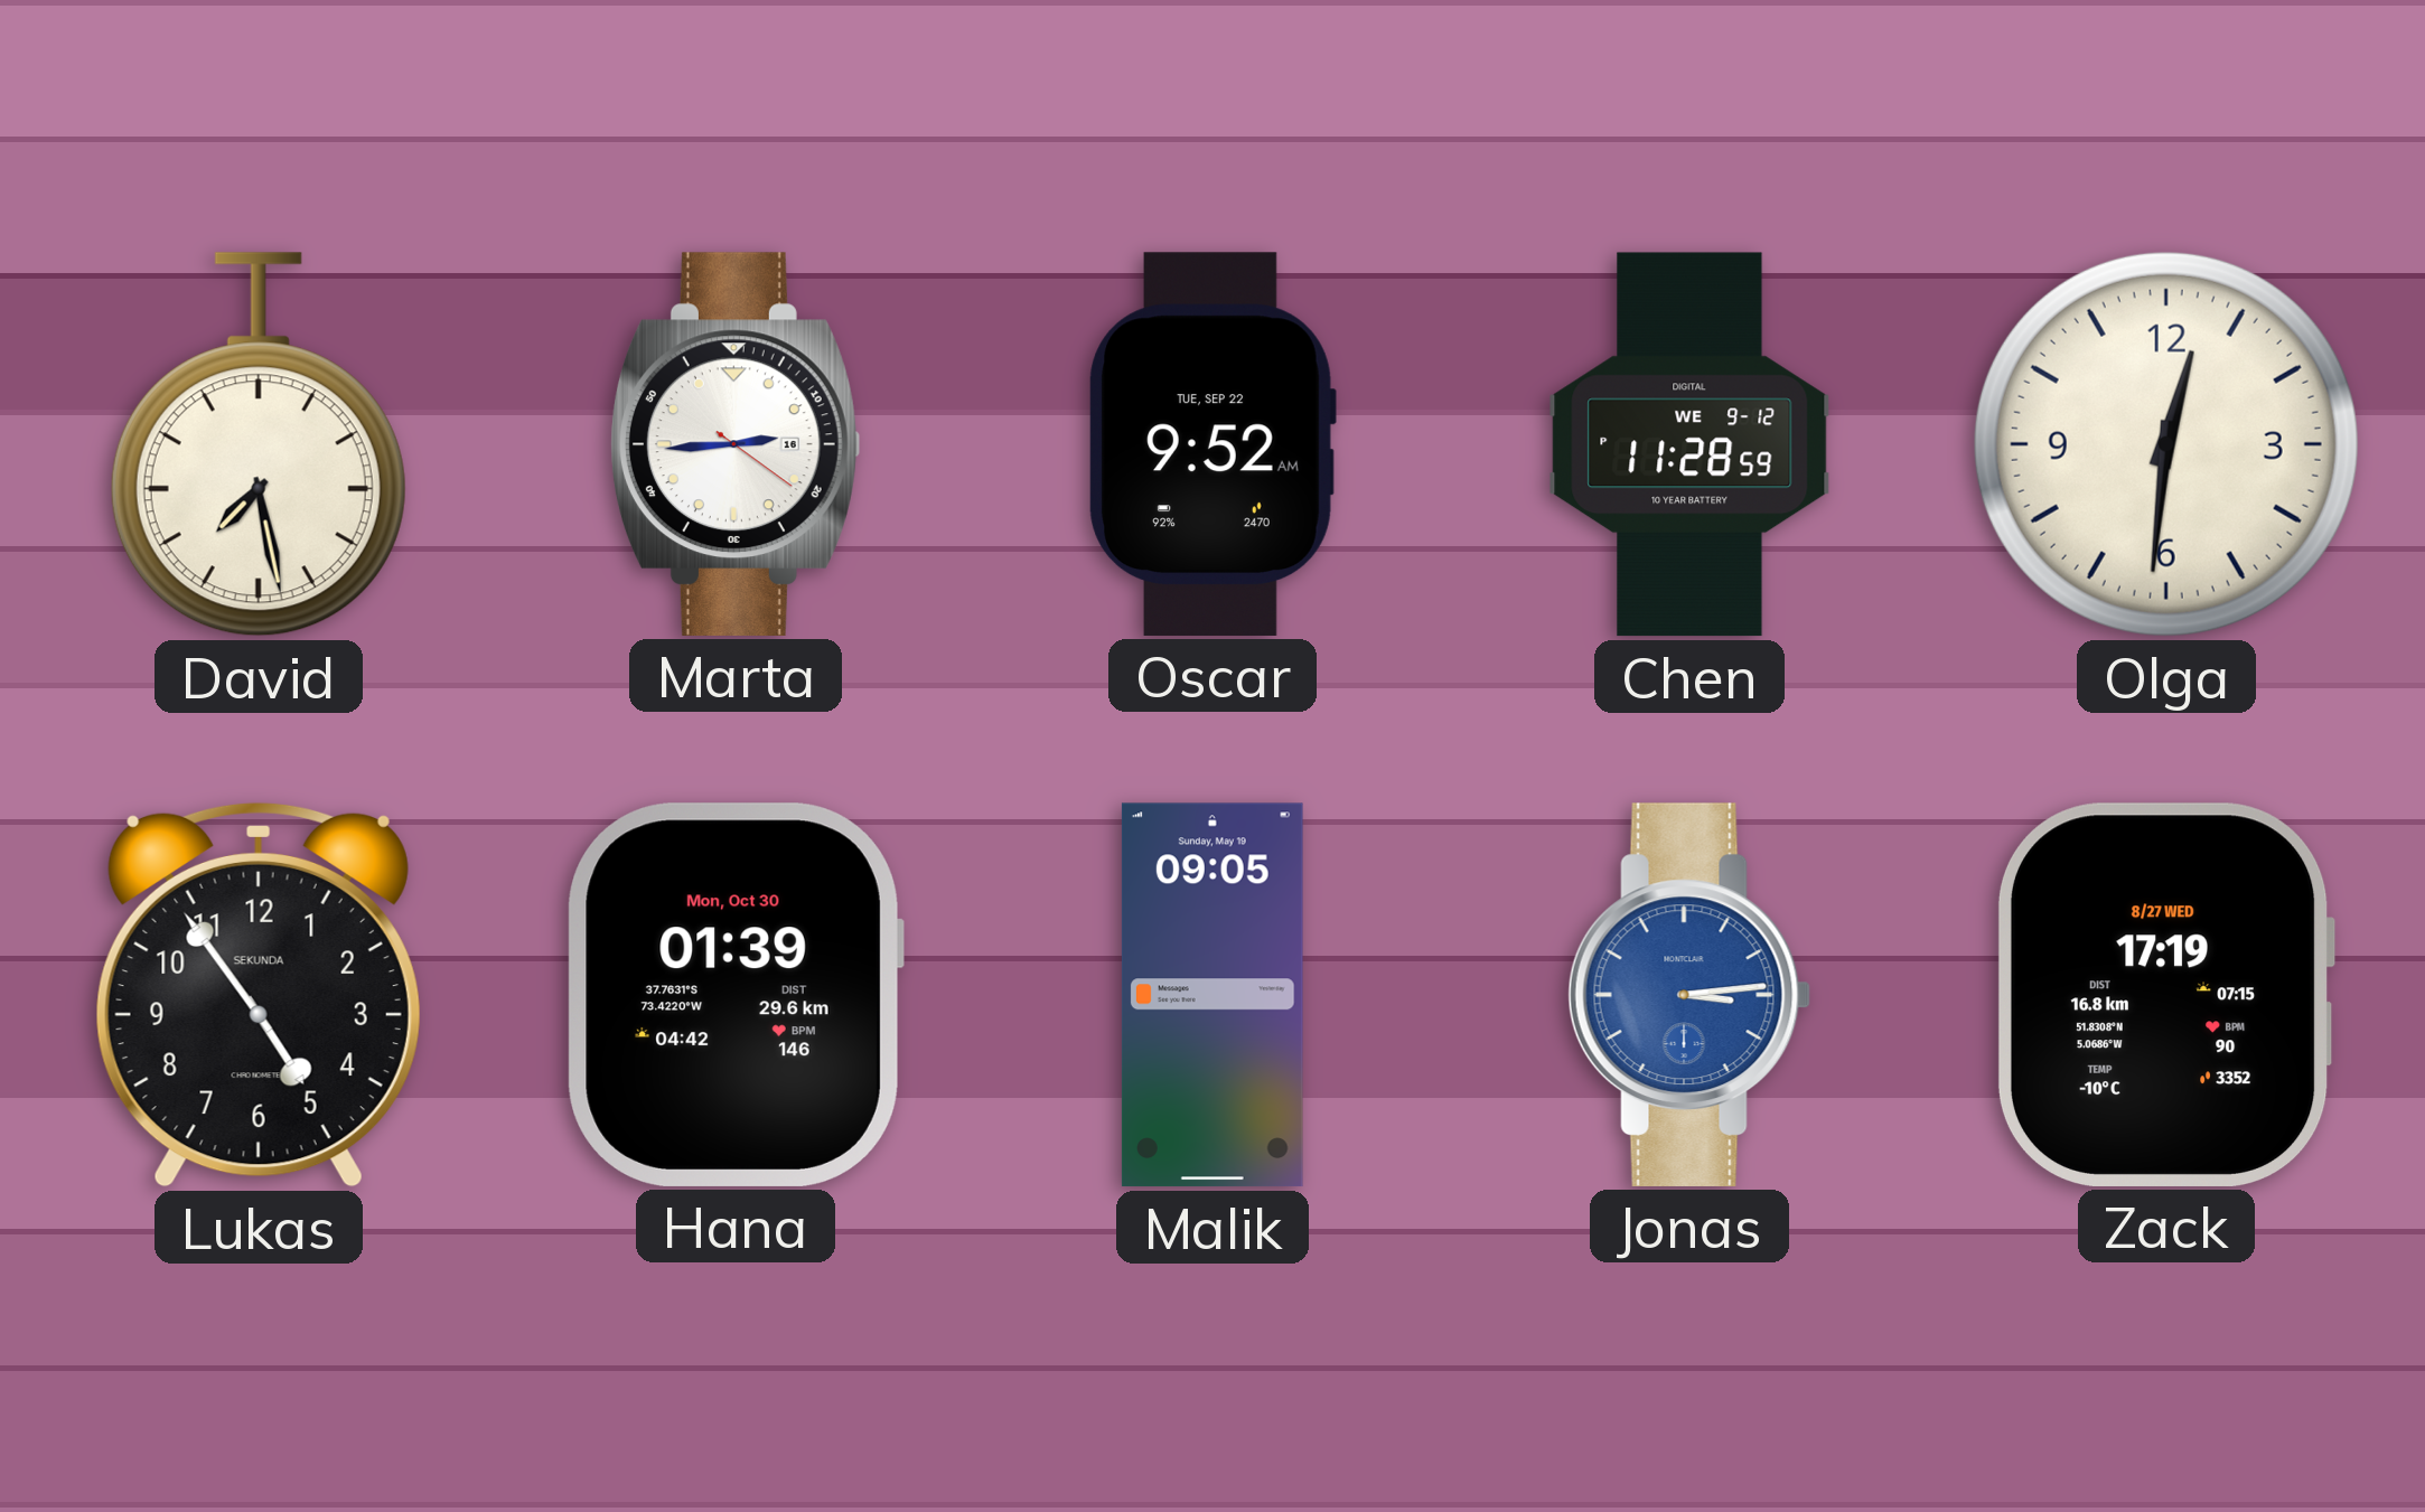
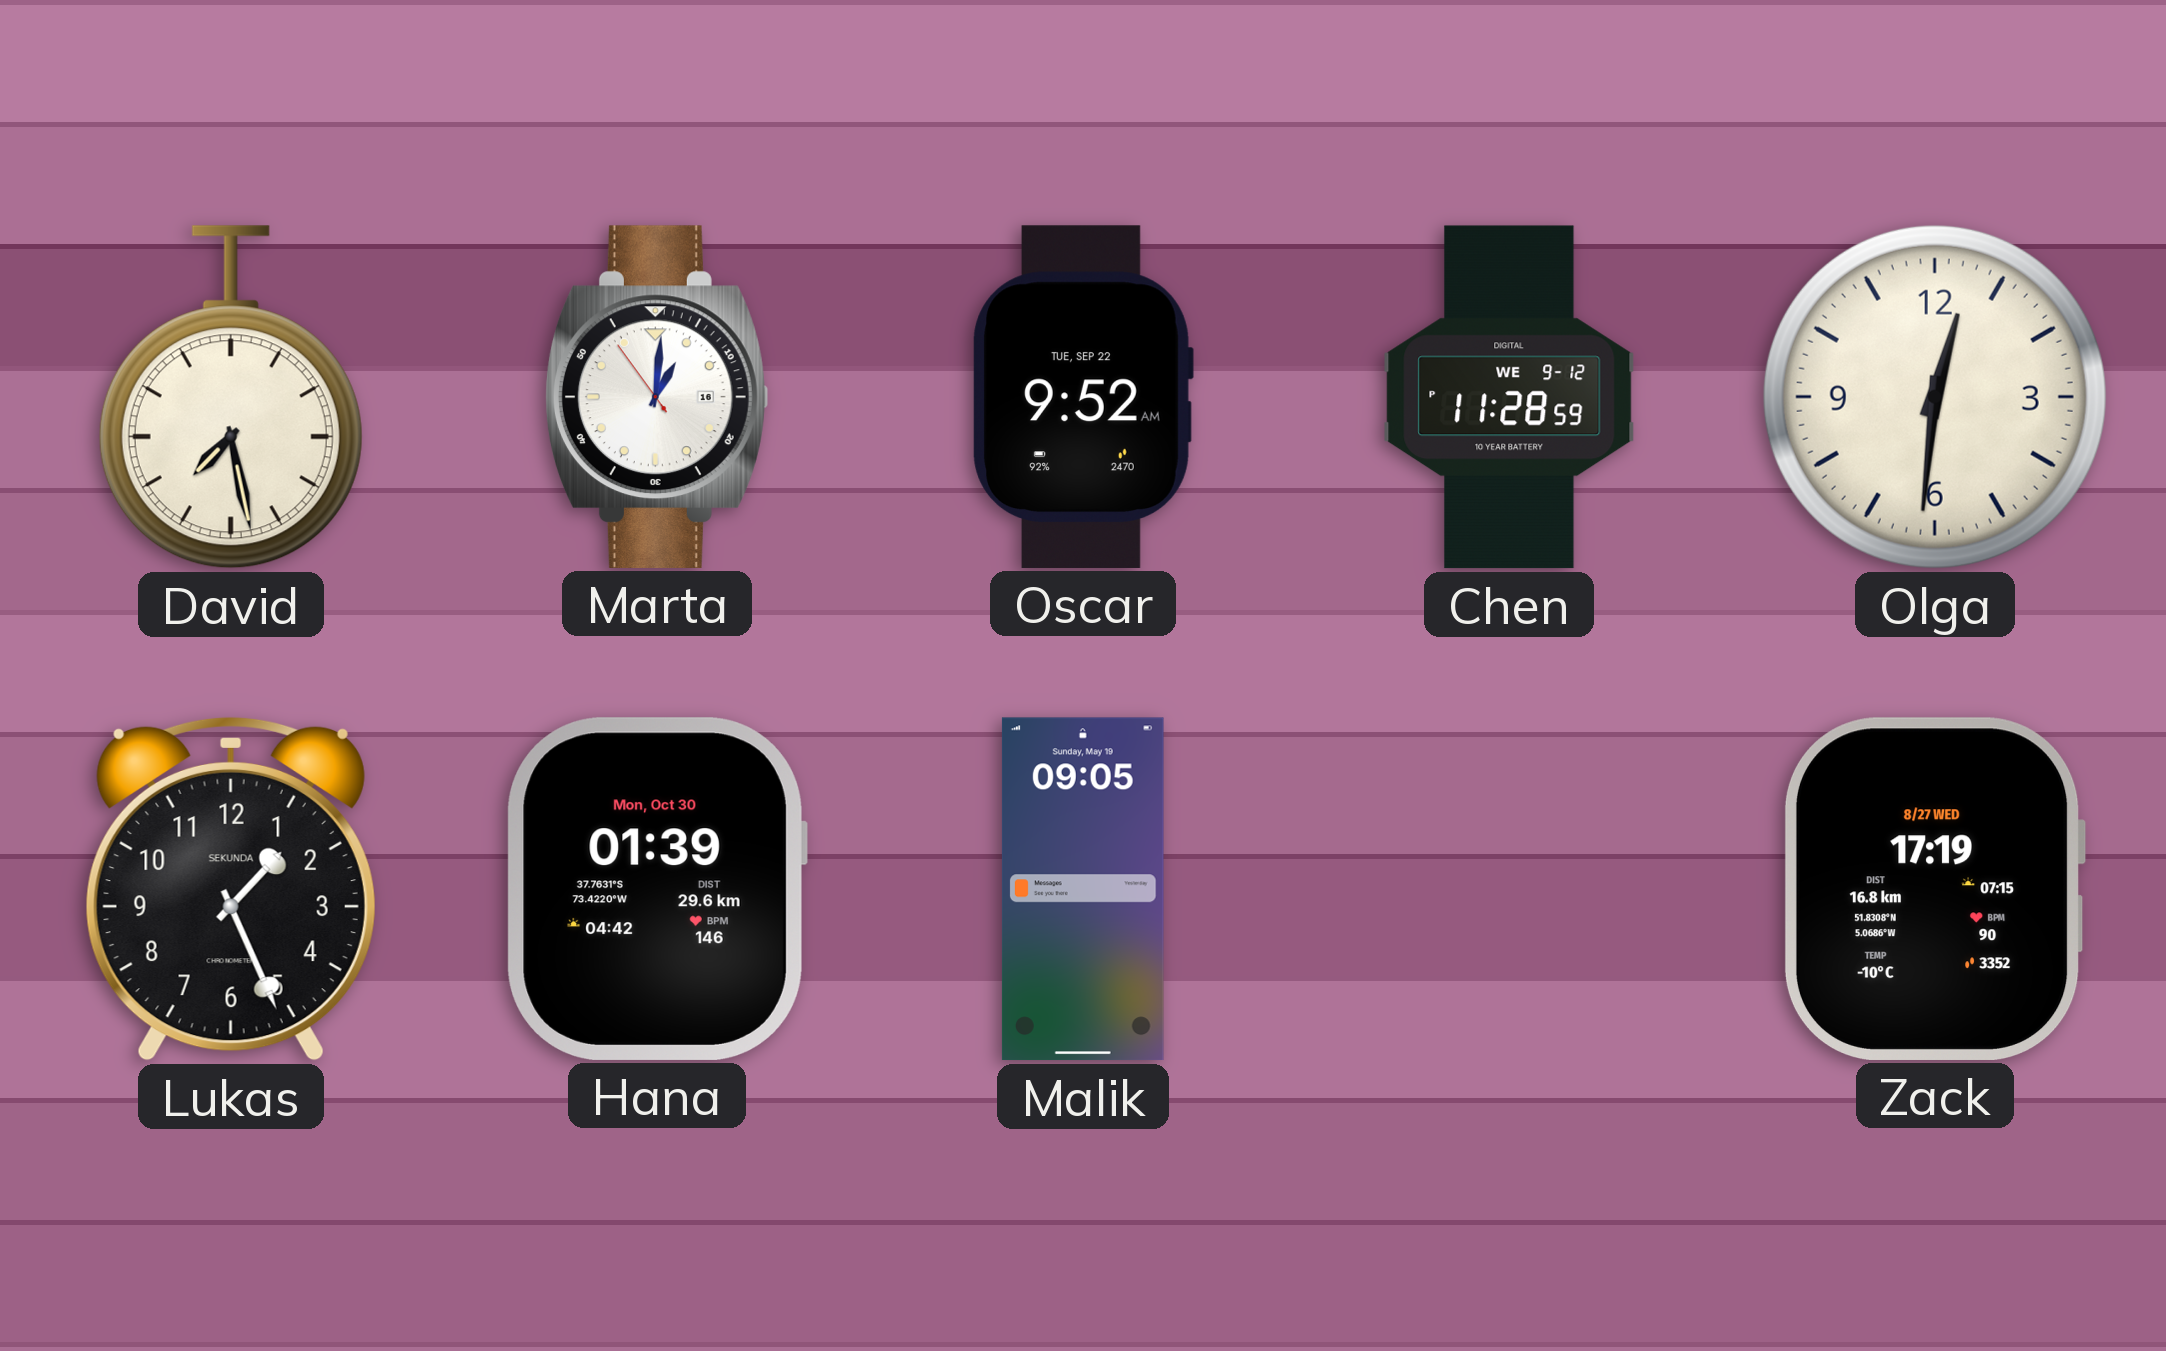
Marta: 2:44 -> 1:00 (657, 397)
Lukas: 4:54 -> 1:26 (231, 889)
Jonas: 3:14 -> none (1689, 995)
